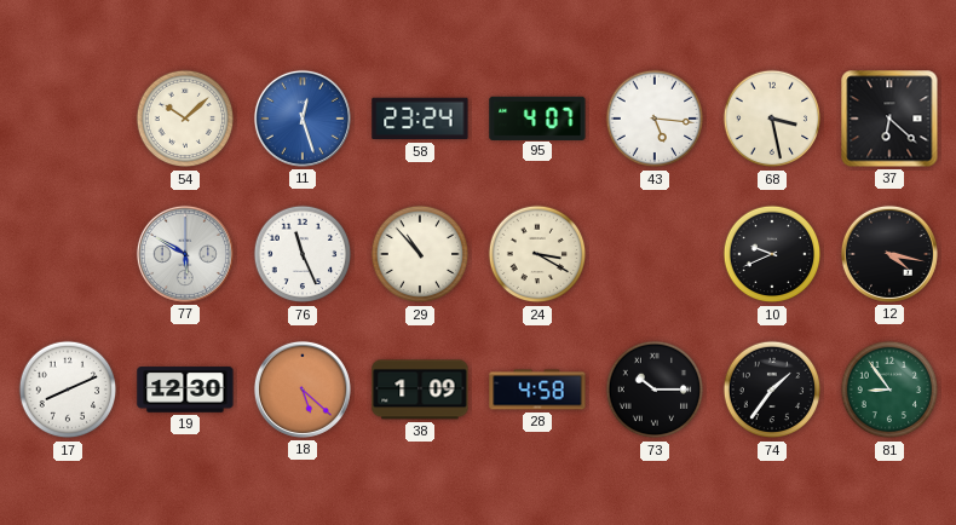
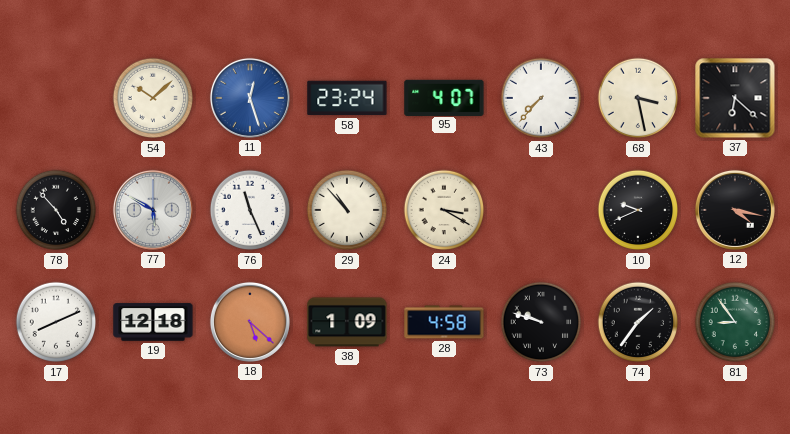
43: 5:16 -> 7:37 (541, 98)
78: none -> 4:53 (56, 210)
19: 12:30 -> 12:18 (153, 322)
73: 10:15 -> 9:48 (541, 322)
